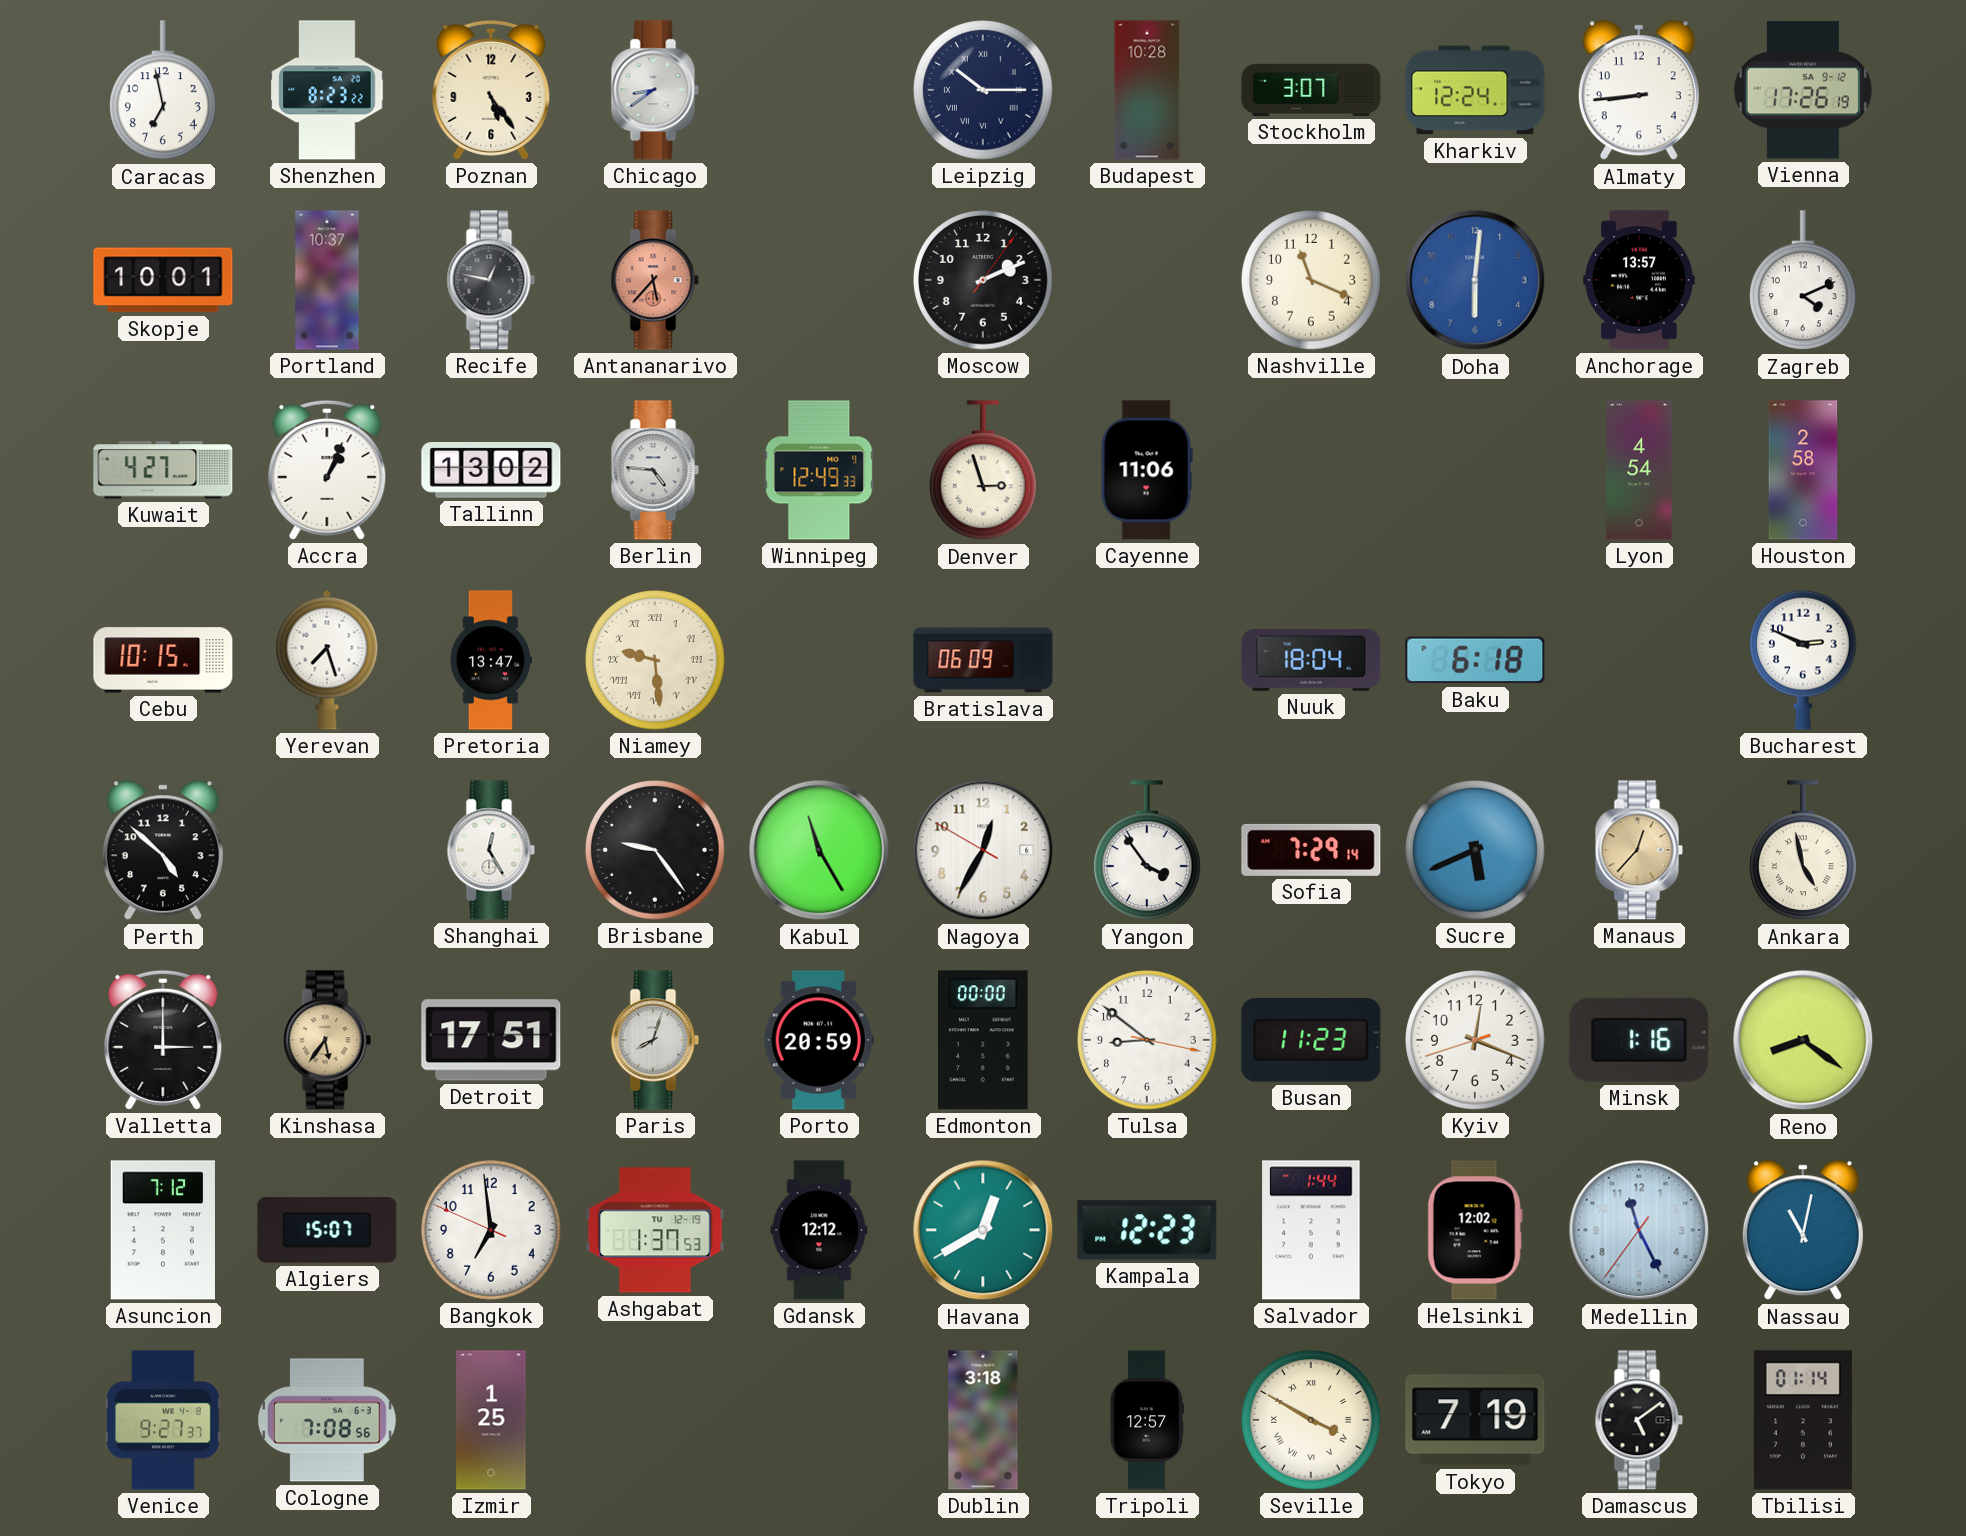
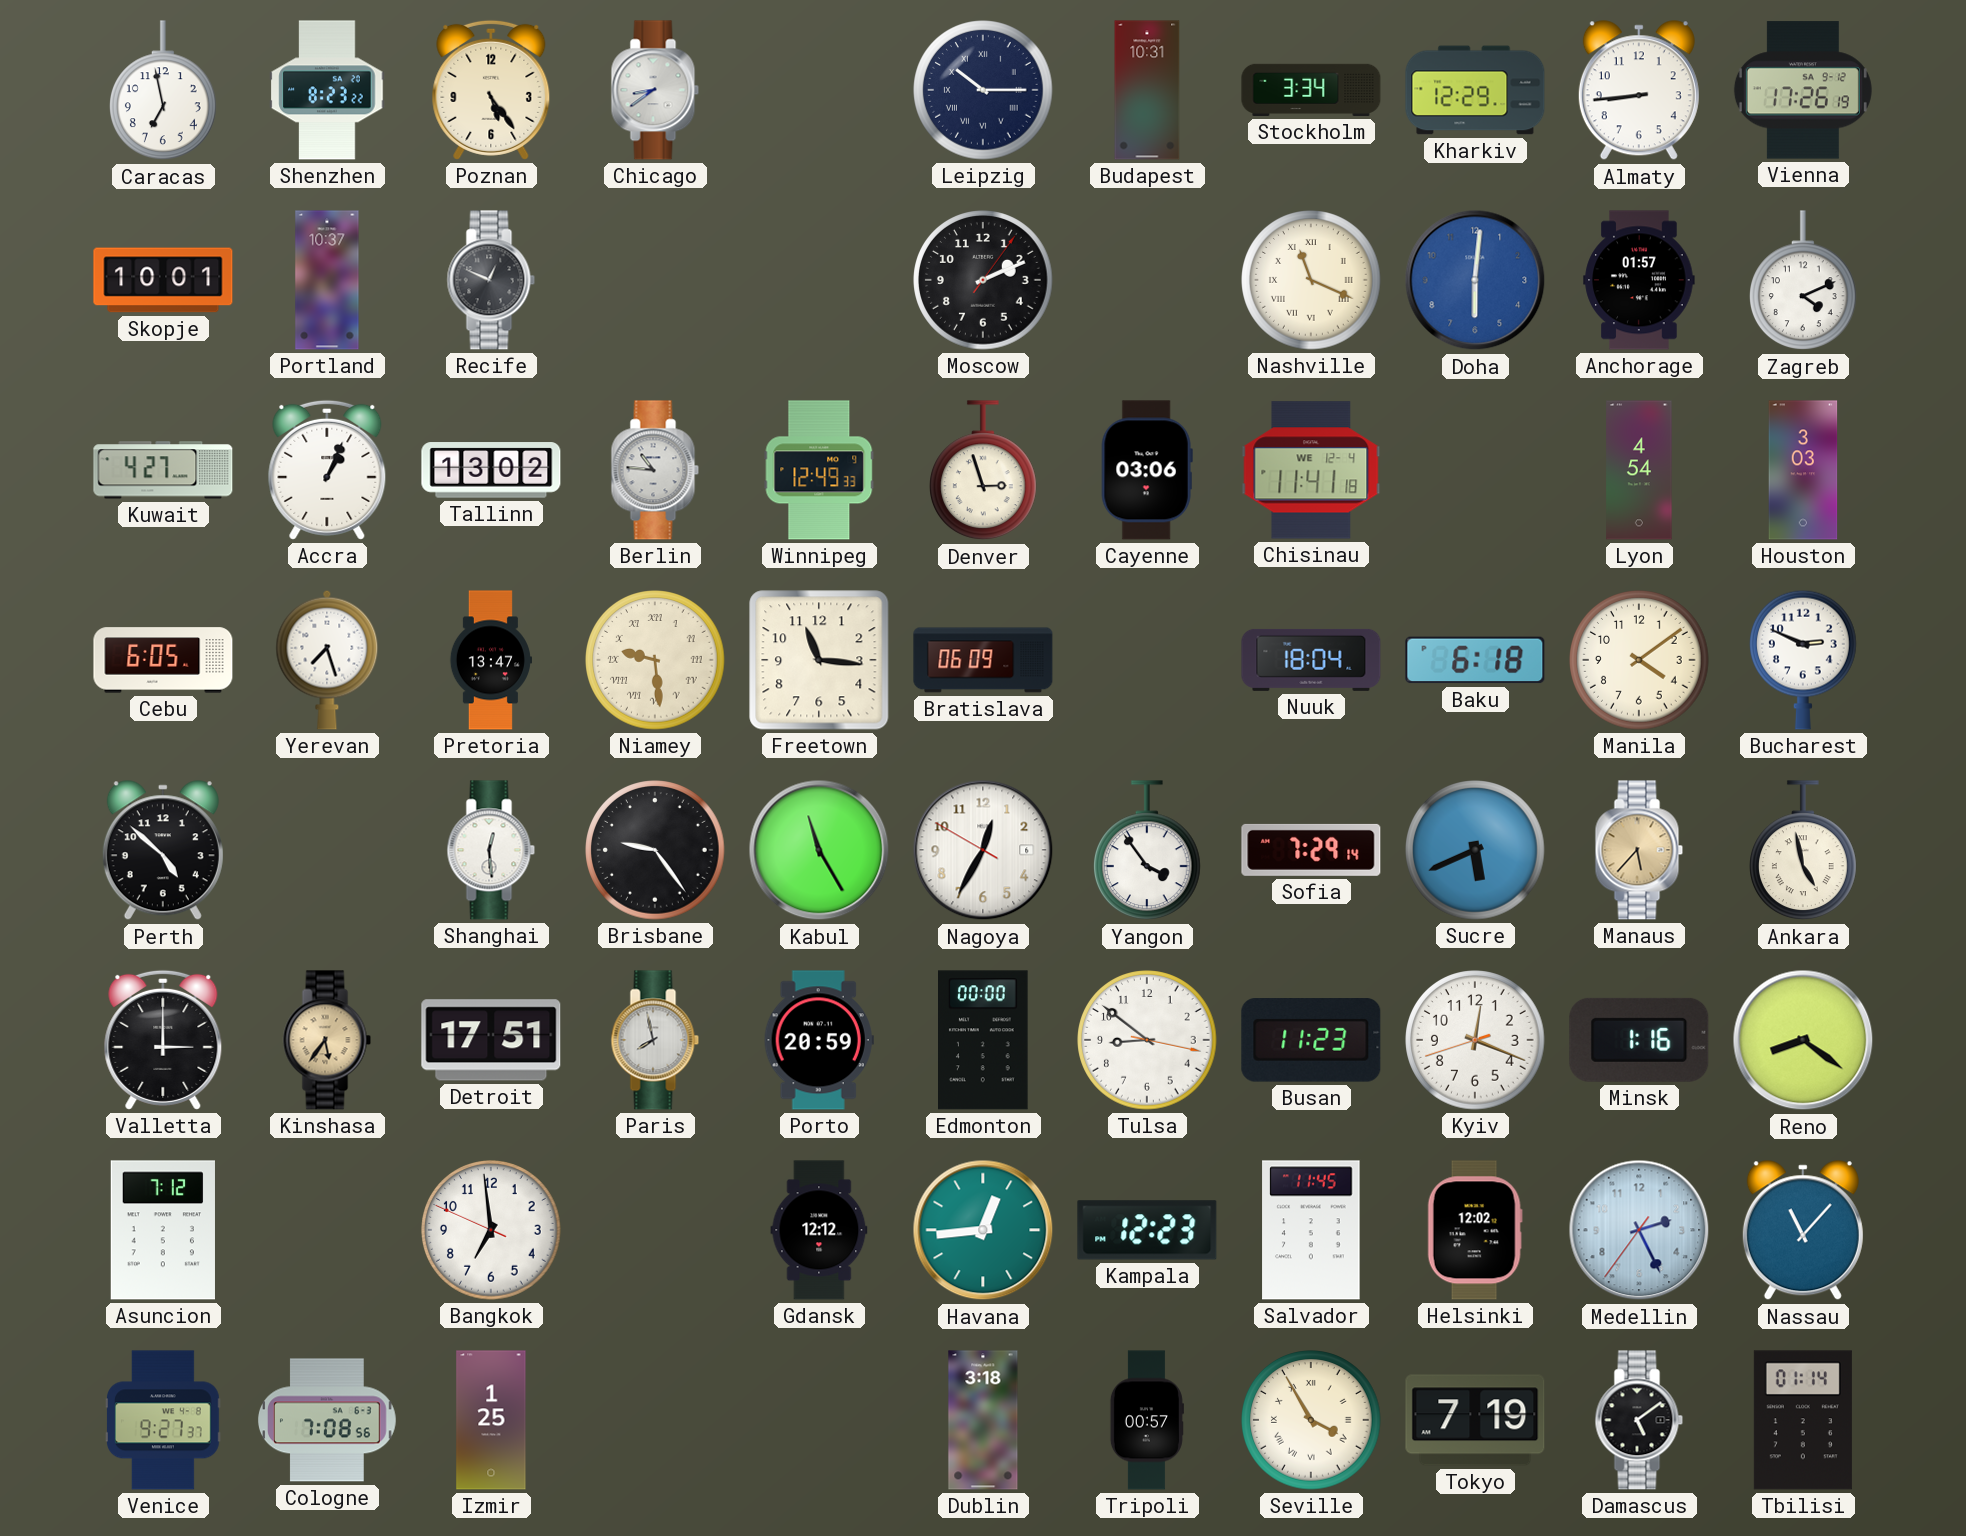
Budapest: 10:28 -> 10:31 (1147, 90)
Stockholm: 3:07 -> 3:34 (1311, 90)
Kharkiv: 12:24 -> 12:29 (1475, 90)
Recife: 12:47 -> 12:49 (491, 280)
Antananarivo: 5:37 -> none (655, 280)
Nashville numerals: Arabic -> Roman (1311, 280)
Anchorage: 13:57 -> 01:57 (1639, 280)
Berlin: 4:46 -> 10:46 (655, 470)
Cayenne: 11:06 -> 03:06 (1147, 470)
Chisinau: none -> 11:41 (1311, 470)
Houston: 2:58 -> 3:03 (1803, 470)
Cebu: 10:15 -> 6:05 (163, 660)
Freetown: none -> 11:16 (819, 660)
Manila: none -> 4:09 (1639, 660)
Shanghai: 12:25 -> 12:29 (491, 850)
Manaus: 12:37 -> 5:37 (1639, 850)
Paris: 8:03 -> 7:58 (655, 1040)
Algiers: 15:07 -> none (327, 1230)
Ashgabat: 1:37 -> none (655, 1230)
Havana: 12:40 -> 12:44 (983, 1230)
Salvador: 1:44 -> 11:45 (1311, 1230)
Medellin: 11:25 -> 2:25 (1639, 1230)
Nassau: 11:02 -> 11:07 (1803, 1231)
Tripoli: 12:57 -> 00:57 (1147, 1420)
Seville: 3:50 -> 3:55 (1311, 1420)
